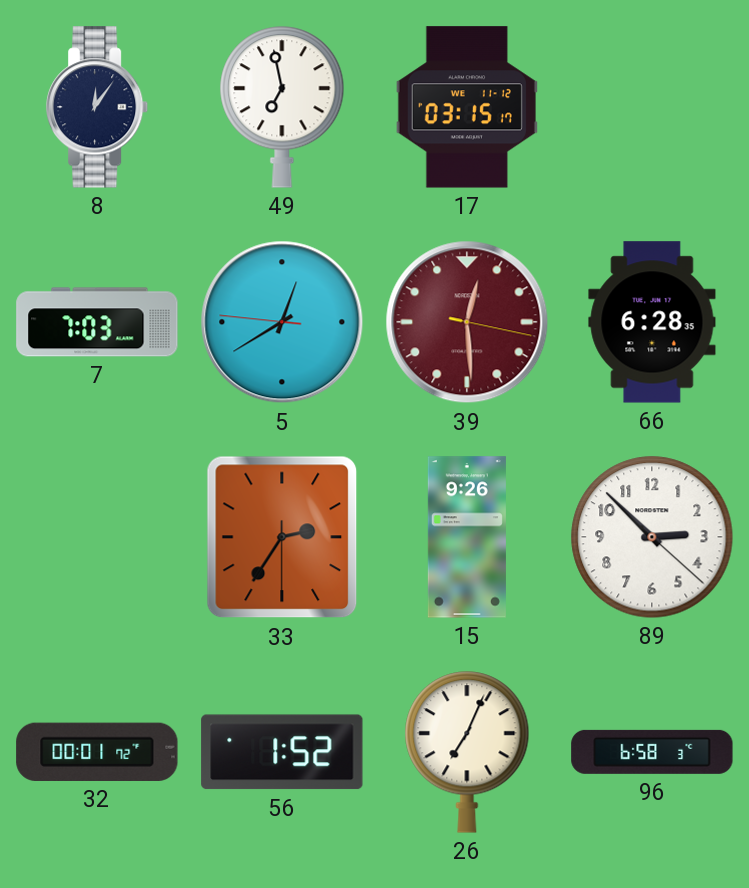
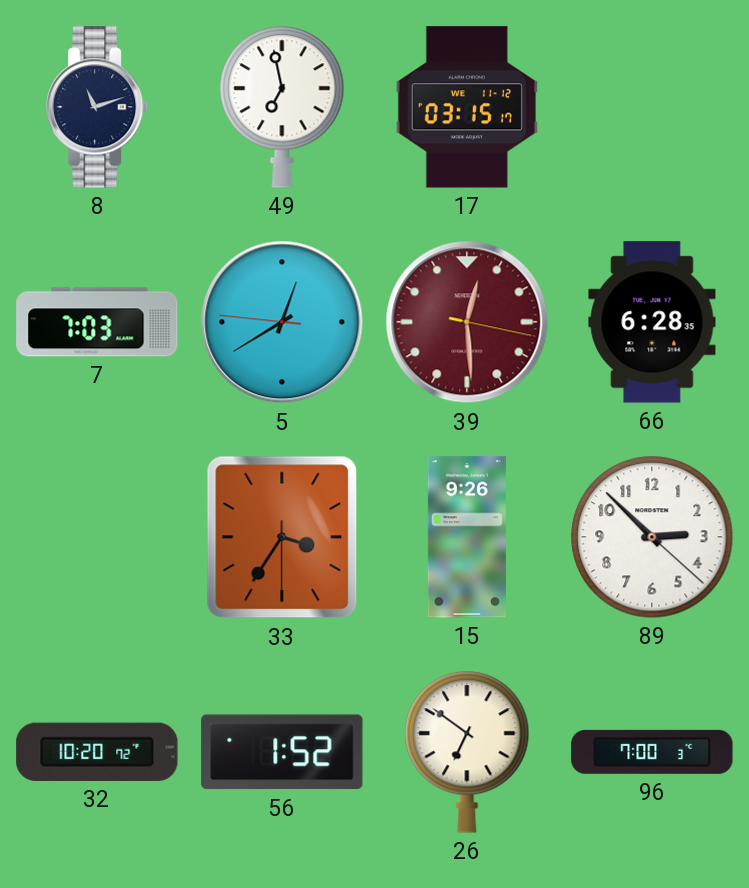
8: 12:06 -> 11:12 (98, 107)
33: 2:35 -> 3:35 (282, 537)
32: 00:01 -> 10:20 (97, 752)
26: 7:04 -> 6:51 (467, 752)
96: 6:58 -> 7:00 (652, 752)
